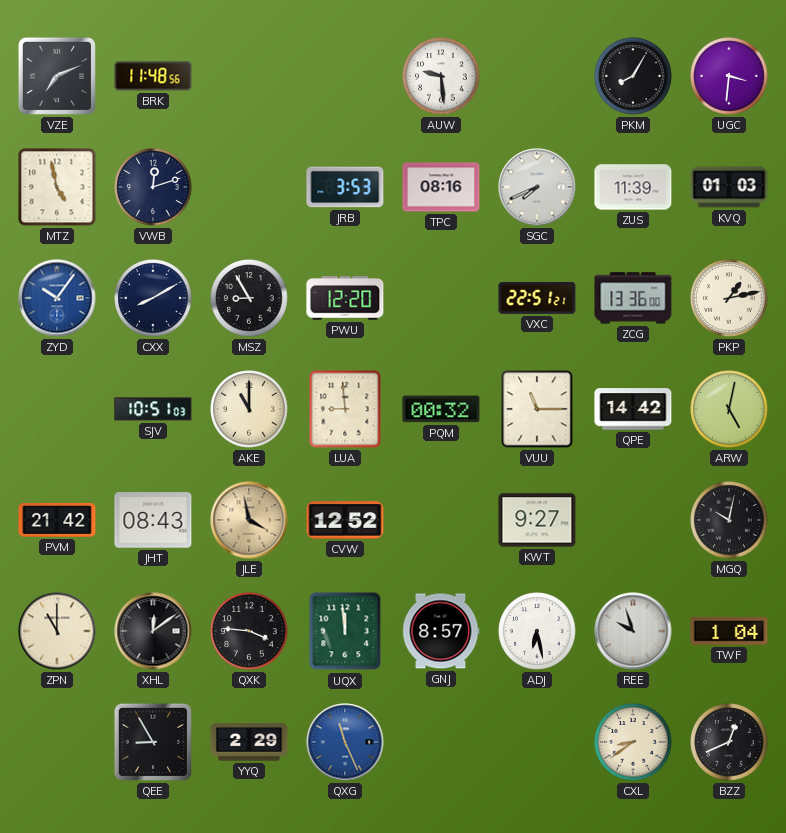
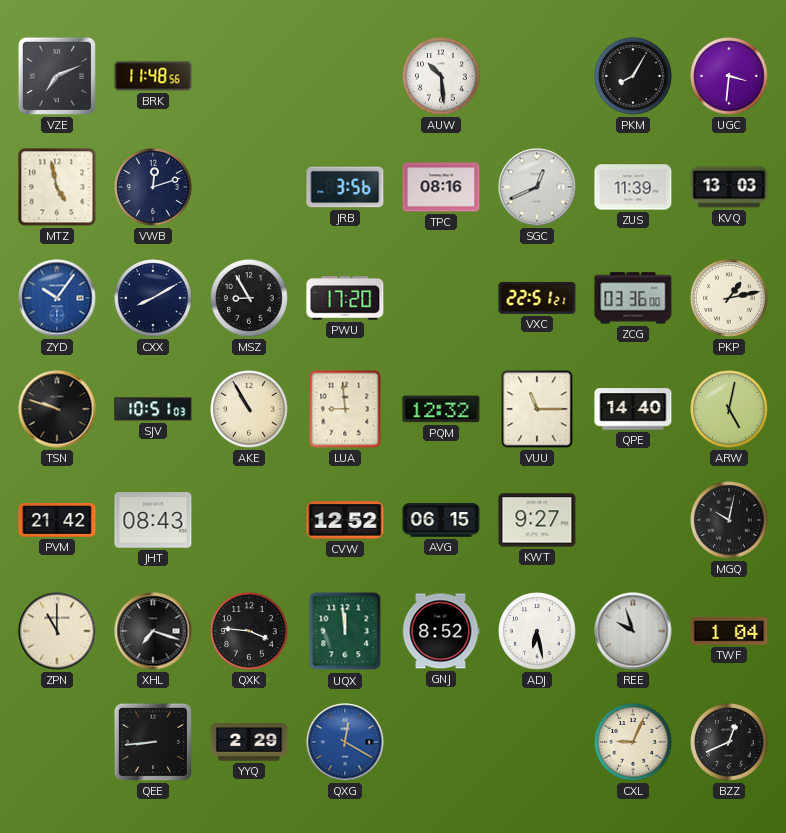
AUW: 9:29 -> 10:29 (441, 76)
JRB: 3:53 -> 3:56 (345, 187)
SGC: 7:41 -> 12:41 (537, 187)
KVQ: 01:03 -> 13:03 (729, 187)
PWU: 12:20 -> 17:20 (345, 298)
ZCG: 13:36 -> 03:36 (633, 298)
TSN: none -> 9:48 (57, 409)
AKE: 11:00 -> 10:55 (249, 409)
PQM: 00:32 -> 12:32 (441, 409)
QPE: 14:42 -> 14:40 (633, 409)
JLE: 3:58 -> none (249, 520)
AVG: none -> 06:15 (441, 520)
XHL: 12:09 -> 7:18 (153, 631)
GNJ: 8:57 -> 8:52 (441, 631)
QEE: 8:55 -> 8:44 (153, 742)
QXG: 11:26 -> 12:20 (345, 742)
CXL: 8:39 -> 9:04 (633, 742)
